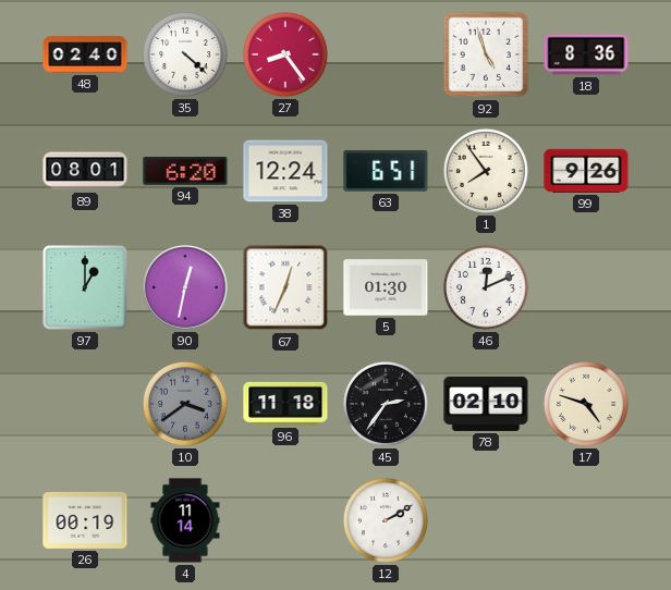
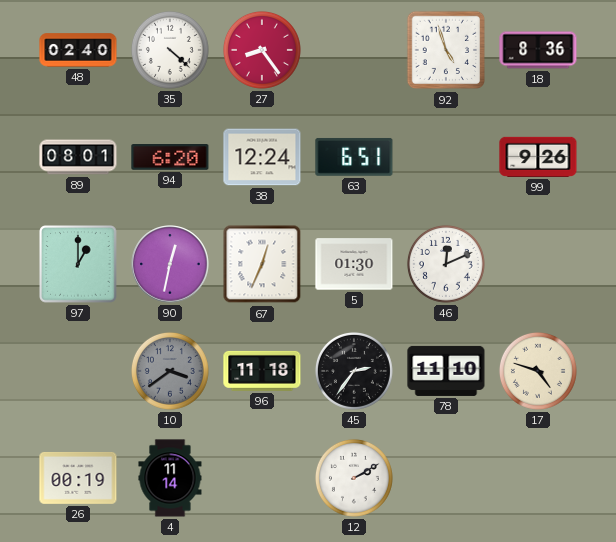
1: 7:54 -> none (486, 171)
78: 02:10 -> 11:10 (446, 371)
